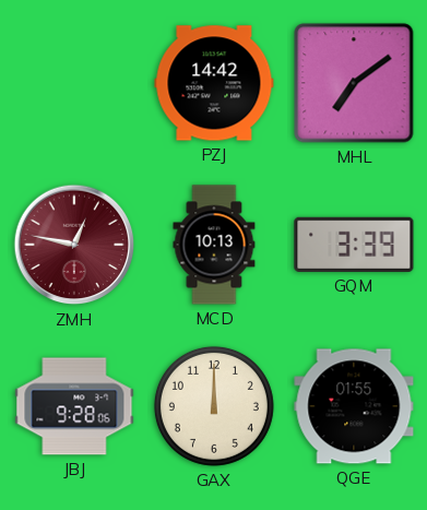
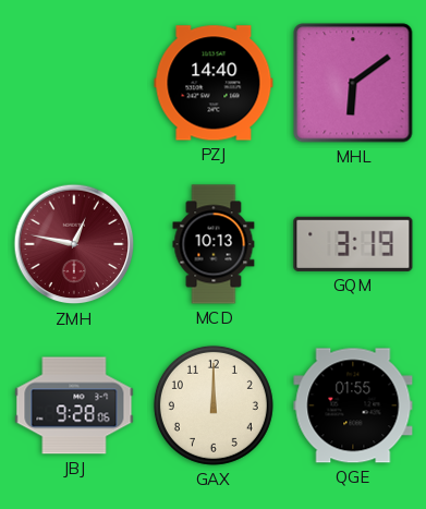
PZJ: 14:42 -> 14:40 (214, 83)
MHL: 7:09 -> 6:09 (353, 83)
GQM: 3:39 -> 3:19 (353, 244)
